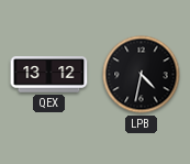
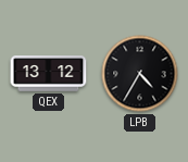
LPB: 4:32 -> 4:35 (140, 74)
